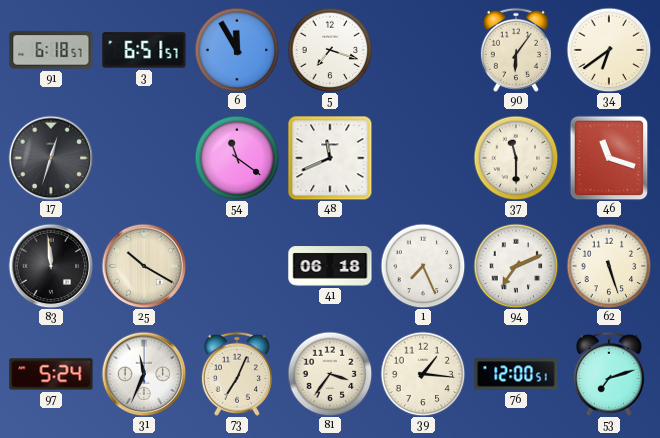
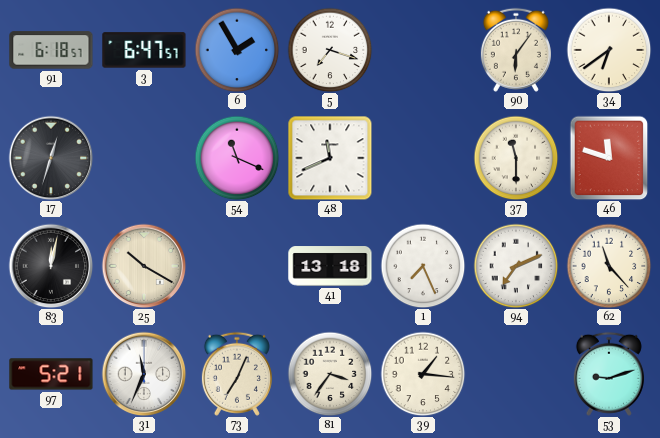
3: 6:51 -> 6:47 (144, 50)
6: 11:55 -> 1:55 (237, 50)
54: 11:21 -> 11:19 (237, 158)
46: 11:18 -> 11:48 (609, 158)
83: 11:59 -> 12:02 (51, 266)
41: 06:18 -> 13:18 (330, 266)
62: 5:27 -> 11:23 (609, 266)
97: 5:24 -> 5:21 (51, 374)
76: 12:00 -> none (516, 374)
53: 7:12 -> 9:12 (609, 374)
